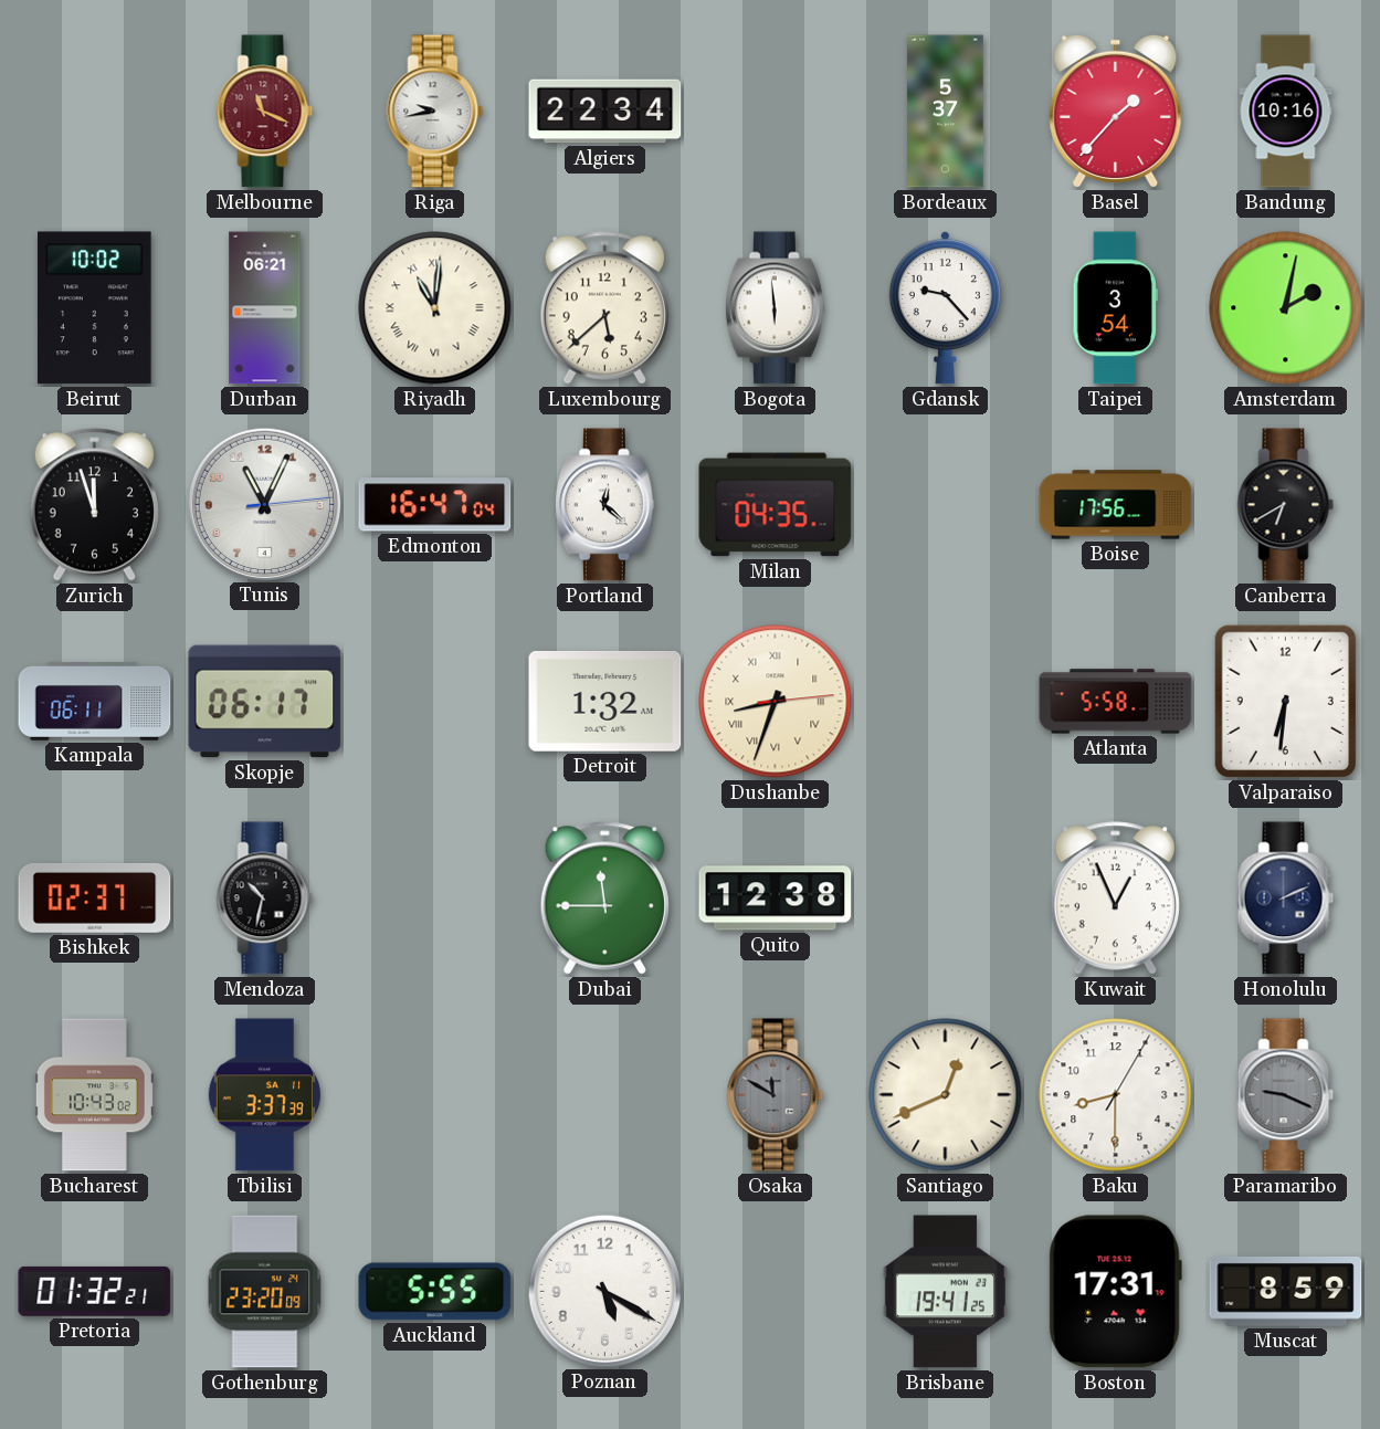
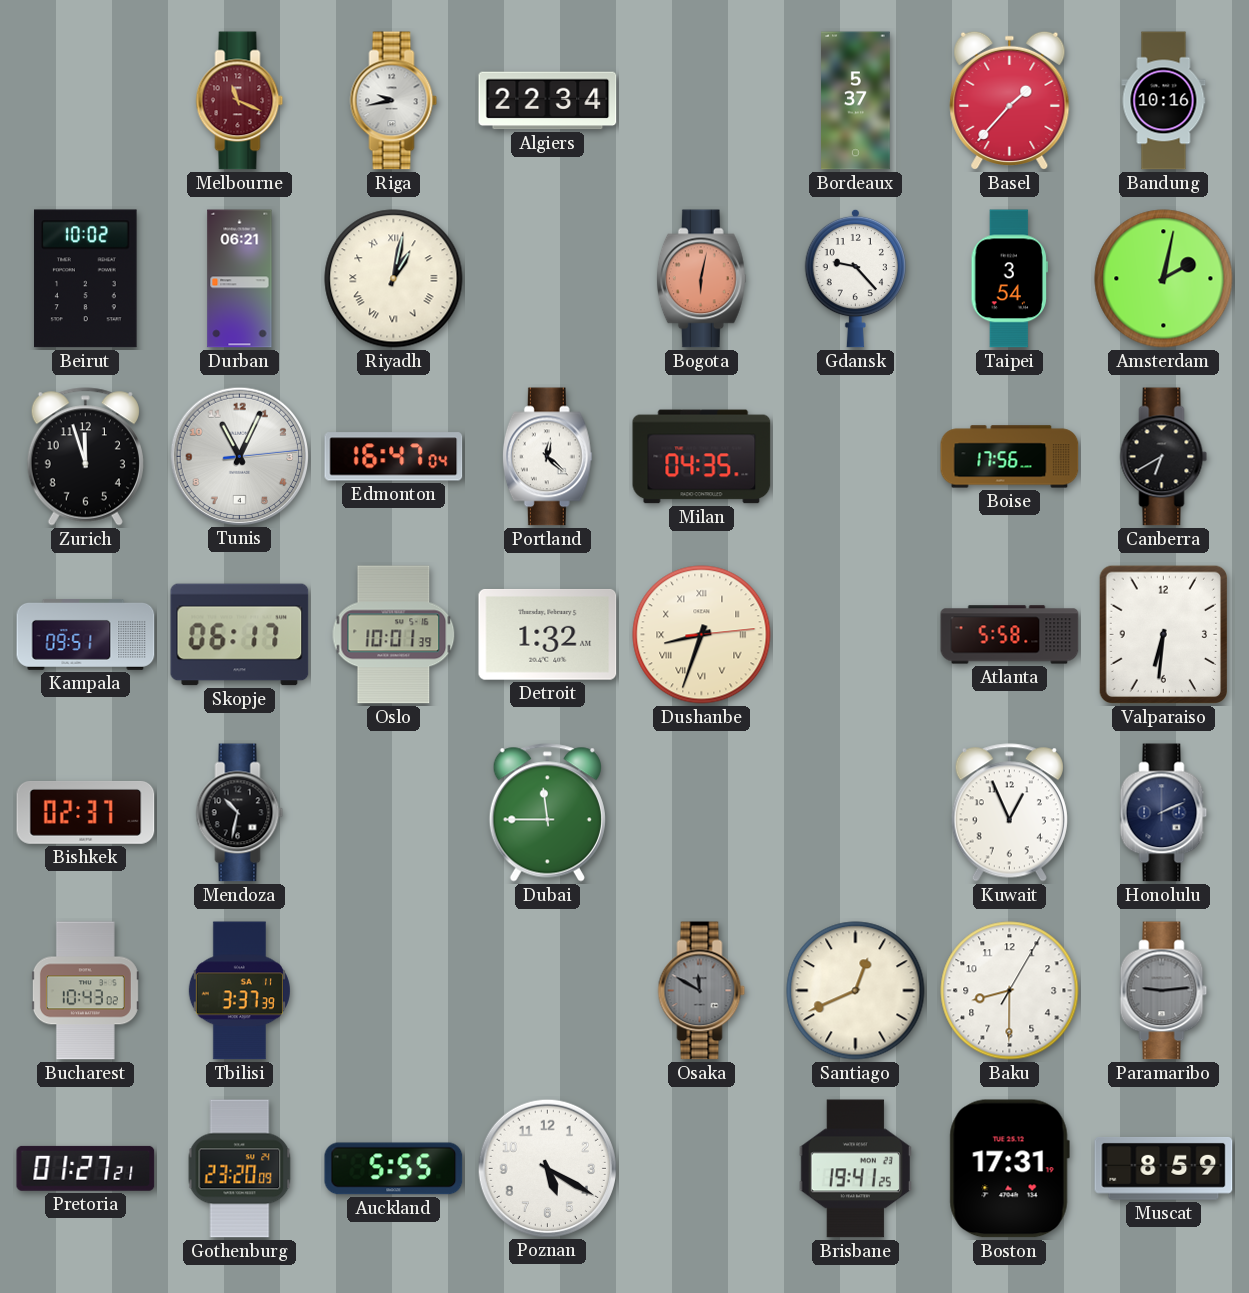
Riyadh: 11:01 -> 1:02 (394, 279)
Luxembourg: 5:38 -> none (604, 308)
Bogota: 5:59 -> 6:02 (701, 279)
Bogota dial: white -> salmon (701, 279)
Kampala: 06:11 -> 09:51 (86, 634)
Oslo: none -> 10:01 (394, 635)
Quito: 12:38 -> none (776, 899)
Paramaribo: 9:19 -> 9:14 (1164, 991)
Pretoria: 01:32 -> 01:27 (86, 1168)
